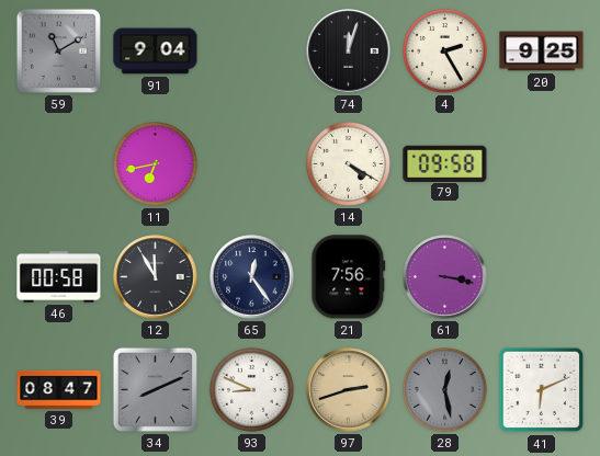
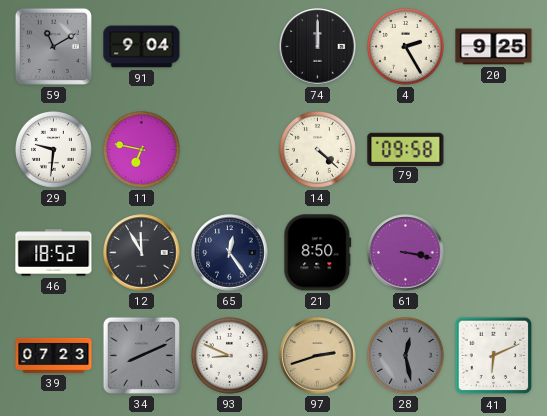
74: 12:03 -> 12:00 (318, 47)
29: none -> 9:31 (54, 150)
11: 6:43 -> 6:47 (142, 150)
14: 4:20 -> 4:22 (318, 150)
46: 00:58 -> 18:52 (54, 253)
21: 7:56 -> 8:50 (318, 253)
39: 08:47 -> 07:23 (54, 355)
